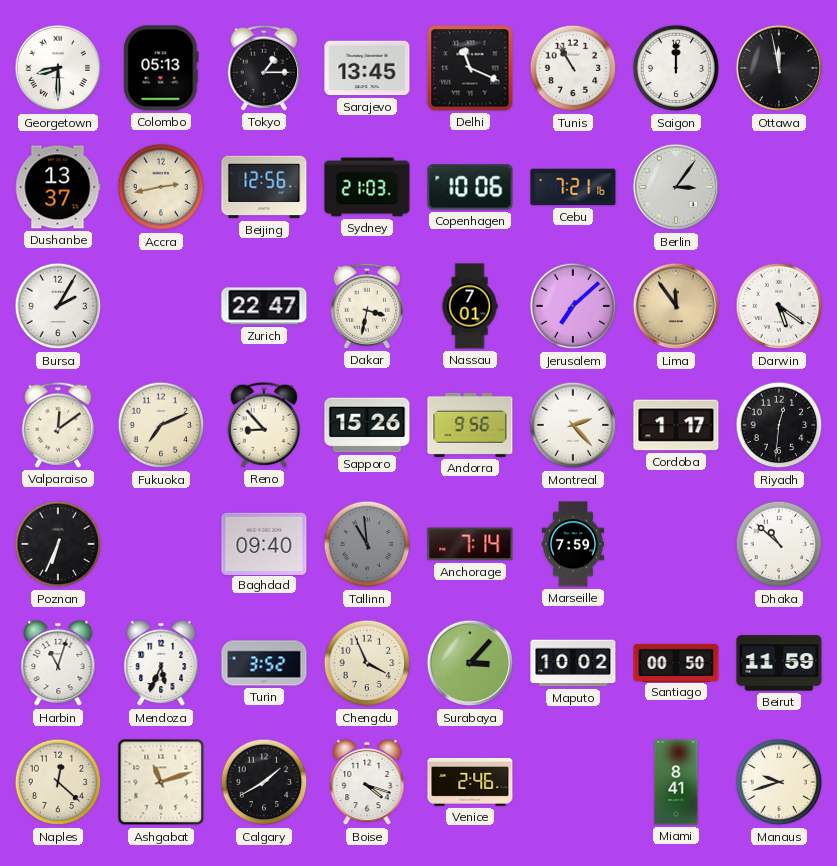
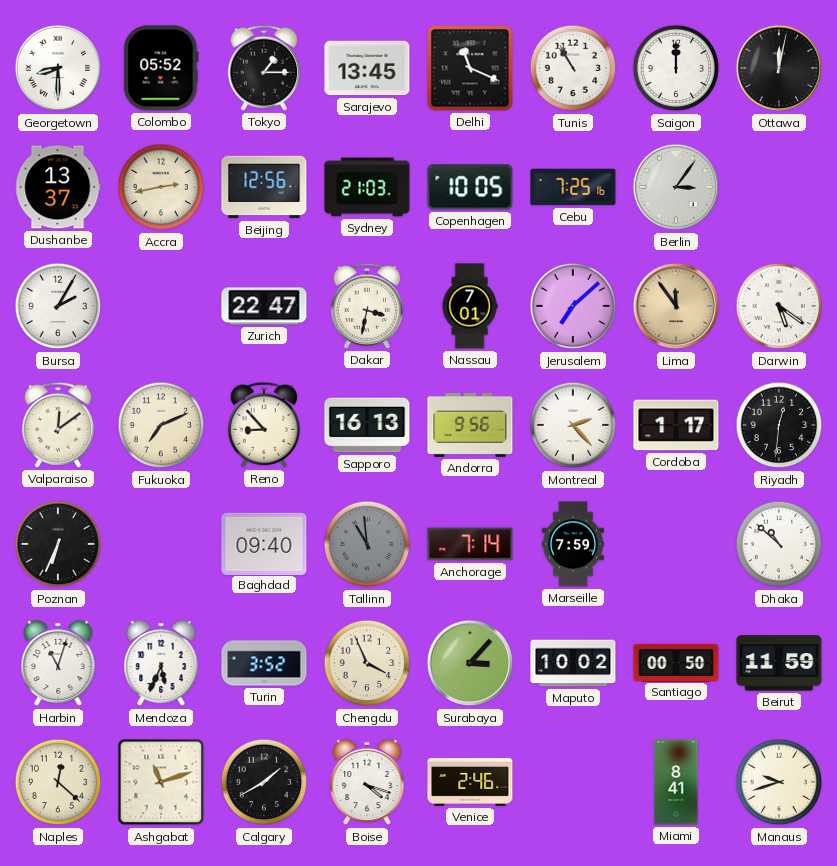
Colombo: 05:13 -> 05:52 (161, 68)
Ottawa: 11:58 -> 12:02 (779, 68)
Copenhagen: 10:06 -> 10:05 (470, 187)
Cebu: 7:21 -> 7:25 (573, 187)
Sapporo: 15:26 -> 16:13 (367, 425)
